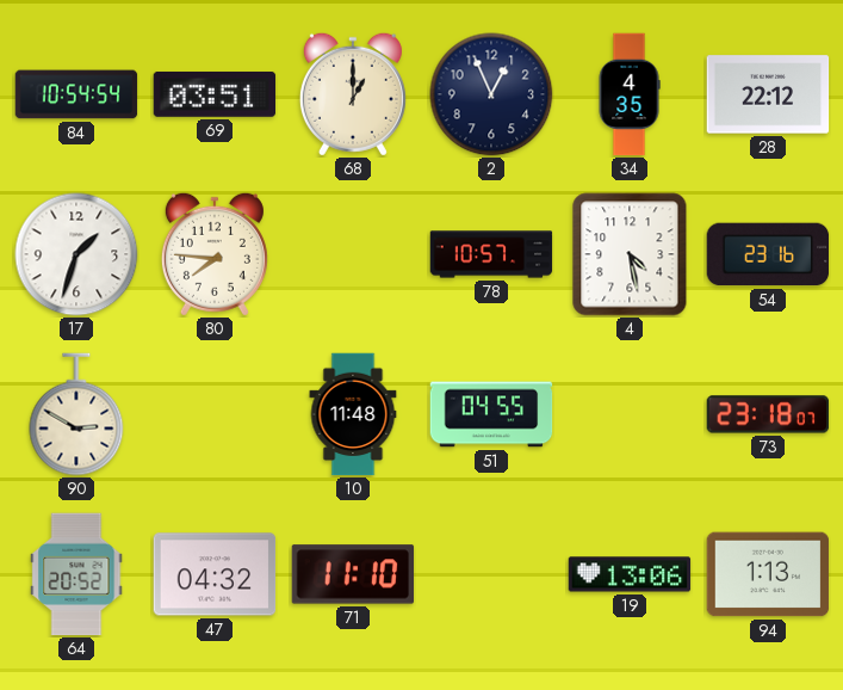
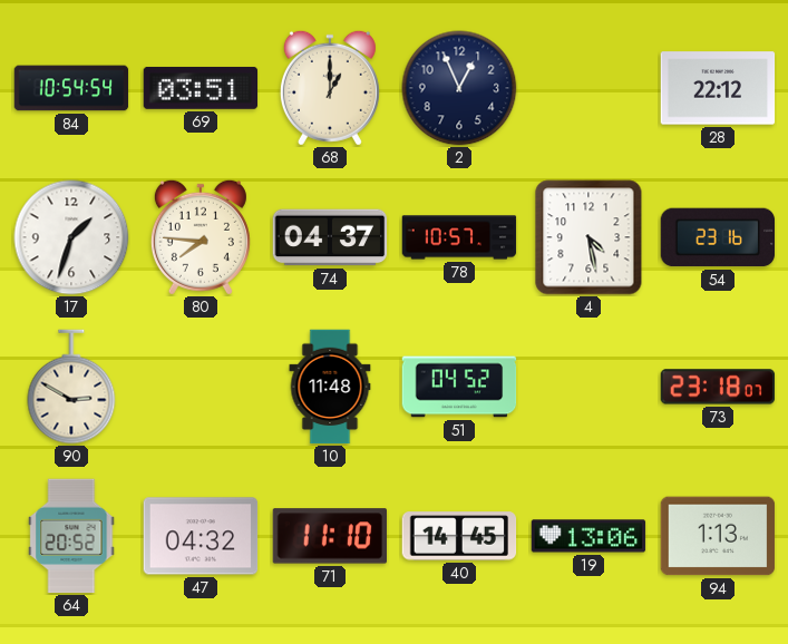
34: 4:35 -> none (630, 94)
74: none -> 04:37 (330, 237)
51: 04:55 -> 04:52 (459, 387)
40: none -> 14:45 (459, 536)
